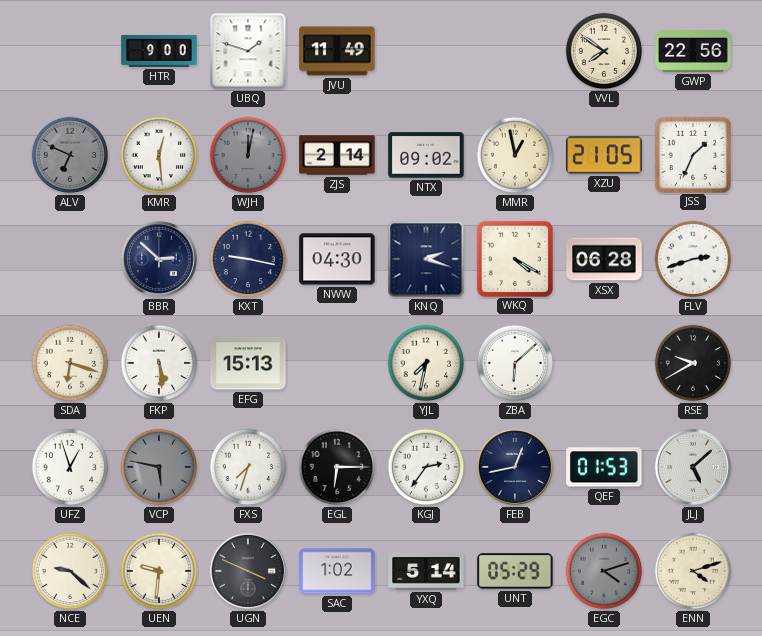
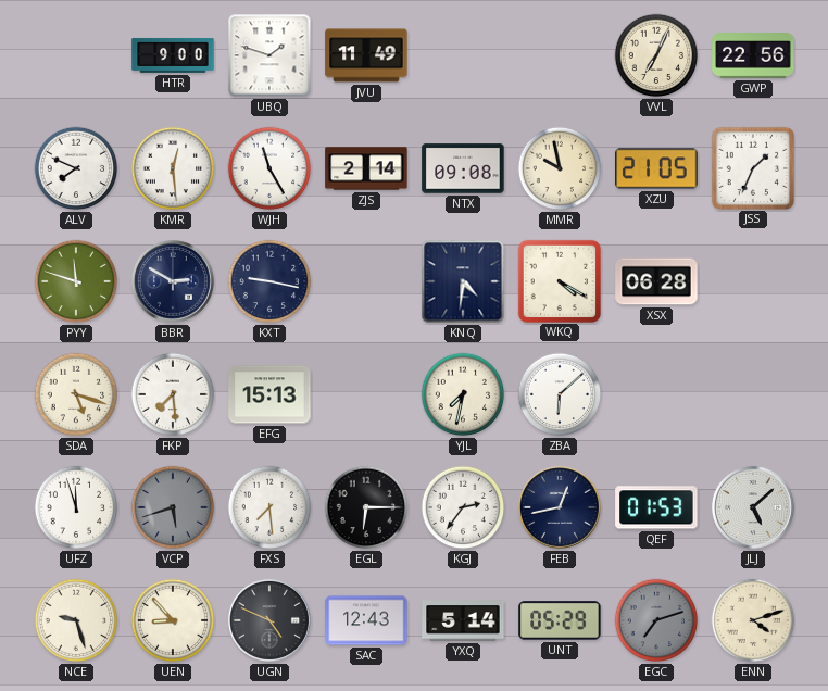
VVL: 7:51 -> 7:04 (656, 55)
ALV: 6:49 -> 7:49 (76, 168)
ALV dial: grey -> white (76, 168)
WJH: 12:02 -> 11:25 (269, 168)
WJH dial: grey -> white (269, 168)
NTX: 09:02 -> 09:08 (463, 168)
MMR: 12:58 -> 9:58 (560, 168)
PYY: none -> 11:48 (76, 281)
BBR: 2:52 -> 2:50 (173, 281)
NWW: 04:30 -> none (337, 259)
KNQ: 2:18 -> 4:31 (463, 281)
FLV: 2:42 -> none (693, 259)
SDA: 6:18 -> 5:18 (76, 394)
FKP: 5:29 -> 7:29 (173, 394)
RSE: 9:40 -> none (693, 363)
UFZ: 12:57 -> 11:57 (76, 507)
VCP: 5:47 -> 5:42 (173, 507)
FXS: 7:33 -> 7:29 (269, 507)
NCE: 9:22 -> 9:27 (76, 620)
UEN: 9:31 -> 8:53 (173, 620)
UGN: 3:49 -> 4:49 (269, 620)
SAC: 1:02 -> 12:43 (366, 620)
EGC: 4:12 -> 7:12 (656, 620)
